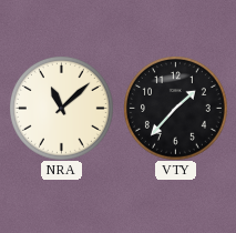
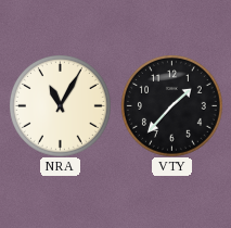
NRA: 11:08 -> 11:05 (61, 106)
